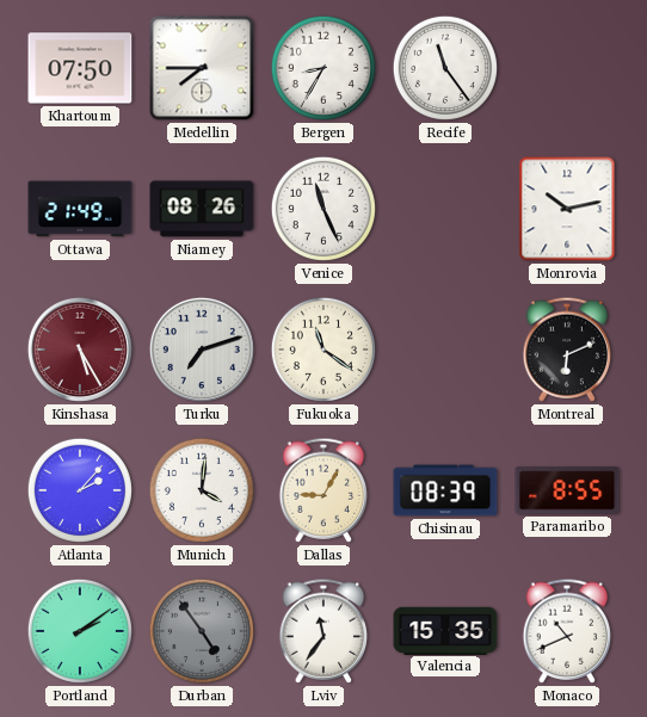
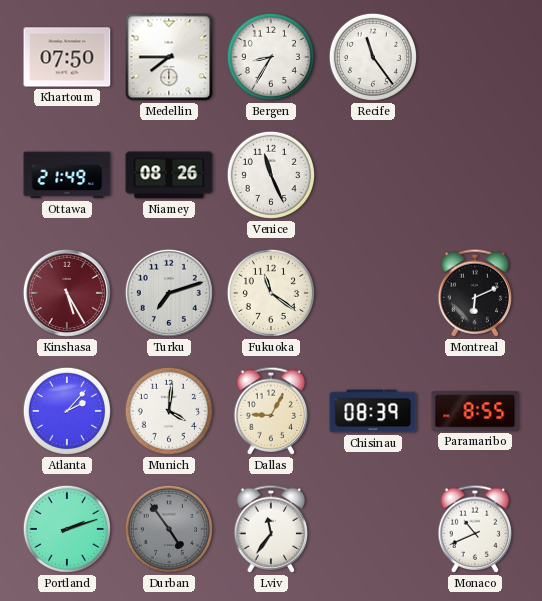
Monrovia: 10:13 -> none (567, 209)
Portland: 2:09 -> 2:12 (67, 529)
Valencia: 15:35 -> none (445, 630)
